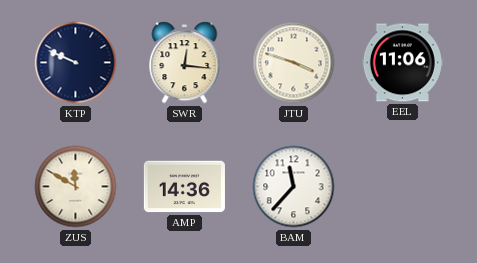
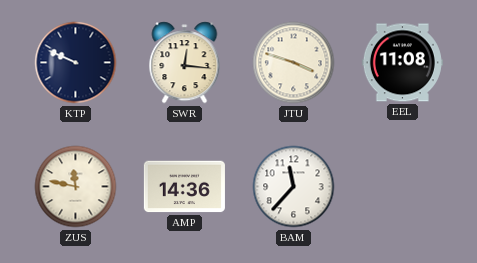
EEL: 11:06 -> 11:08 (402, 63)
ZUS: 11:50 -> 11:47 (76, 187)
